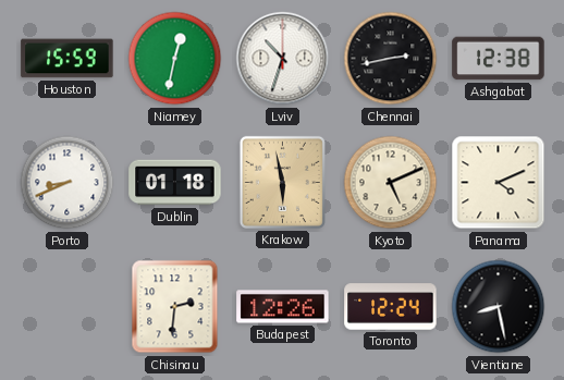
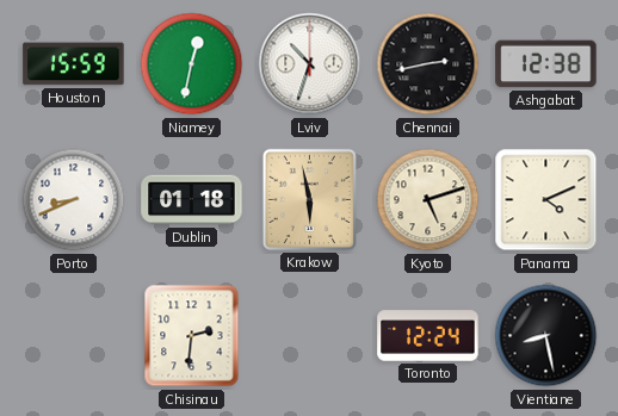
Kyoto: 5:11 -> 5:12 (428, 200)
Budapest: 12:26 -> none (283, 307)
